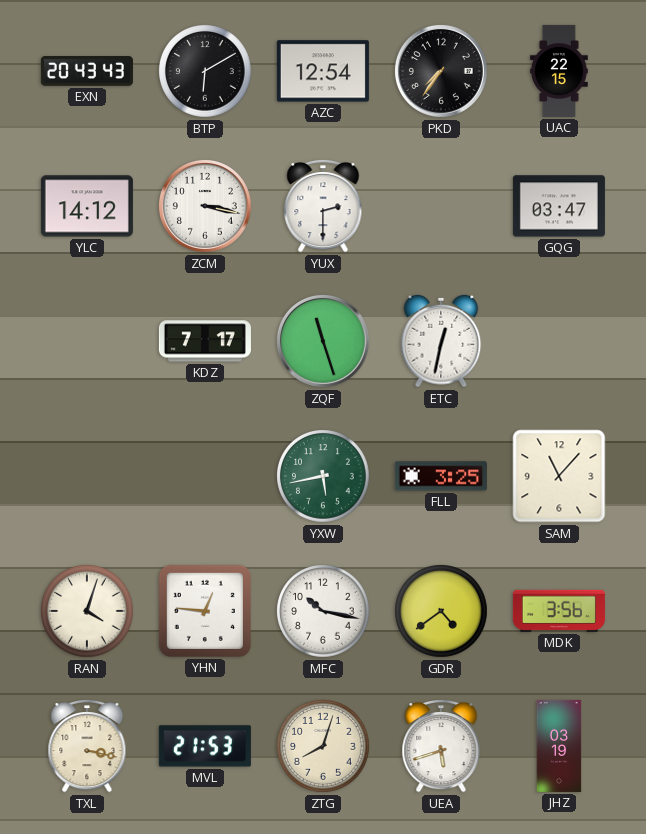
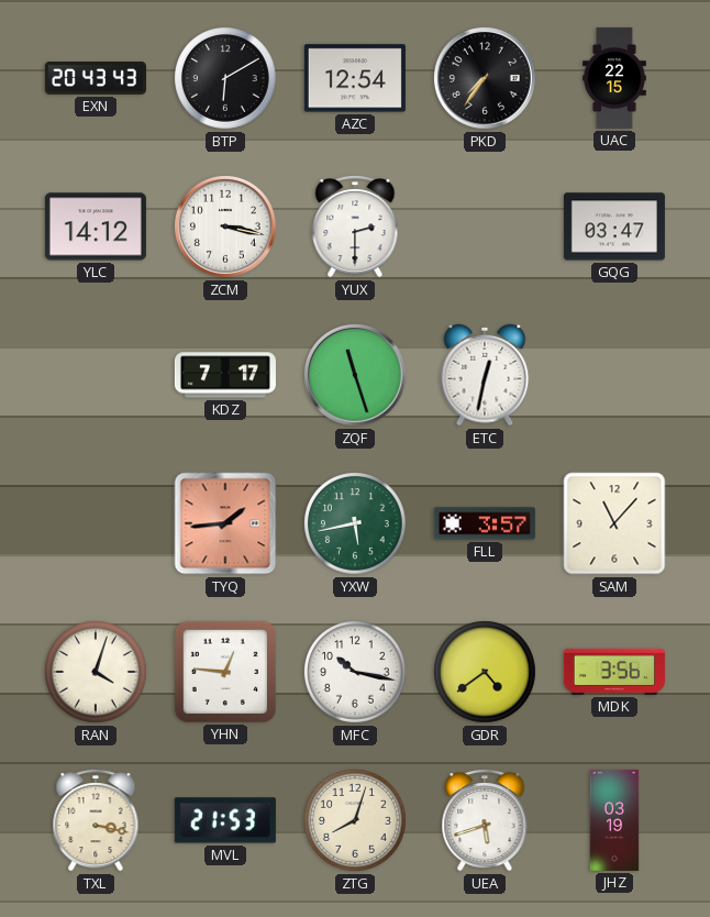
TYQ: none -> 1:44 (225, 523)
FLL: 3:25 -> 3:57 (485, 523)
